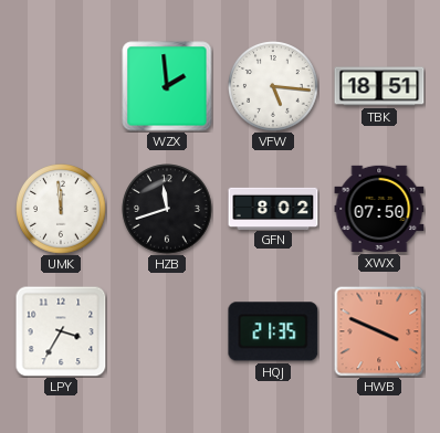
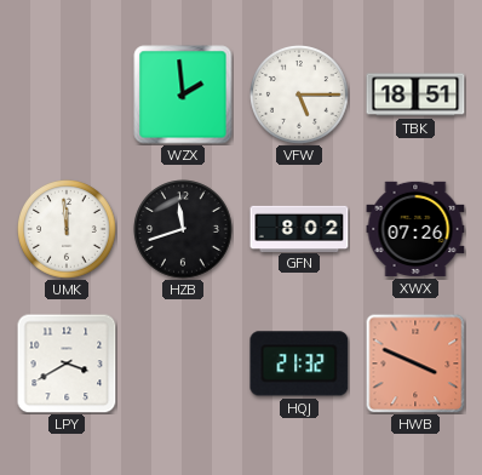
VFW: 5:16 -> 5:15 (300, 96)
XWX: 07:50 -> 07:26 (415, 229)
LPY: 3:35 -> 3:40 (67, 364)
HQJ: 21:35 -> 21:32 (299, 364)
